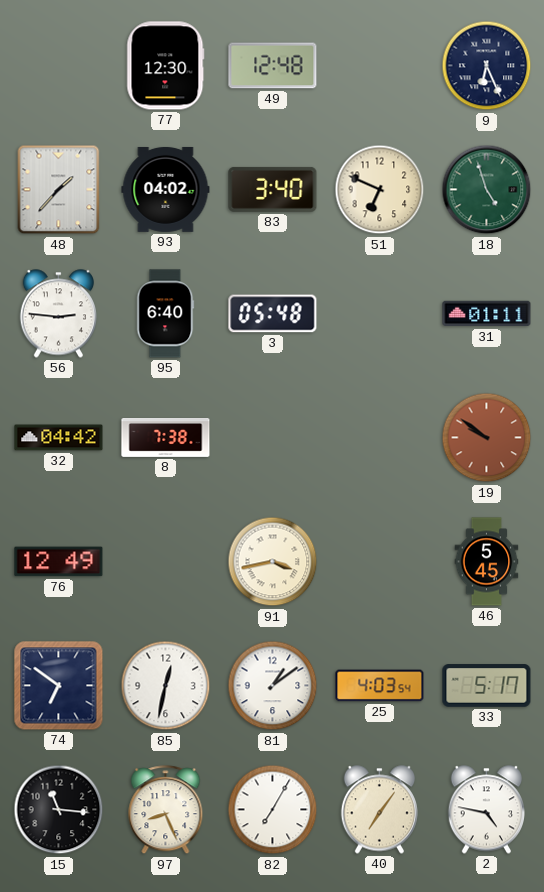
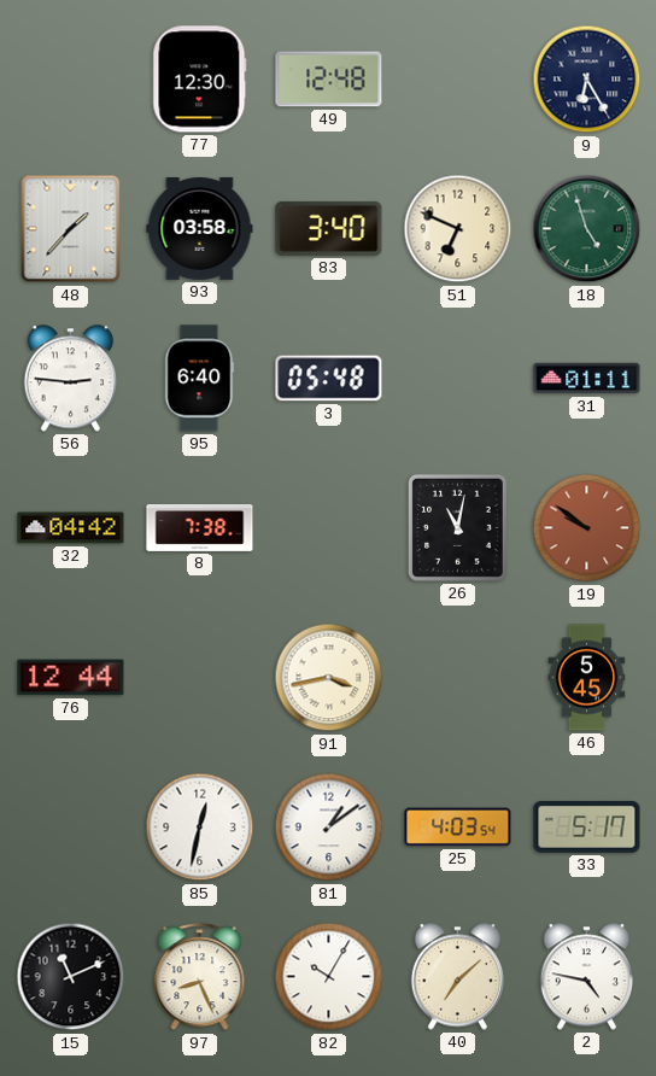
9: 6:26 -> 6:25 (587, 80)
93: 04:02 -> 03:58 (200, 228)
26: none -> 11:02 (457, 527)
76: 12:49 -> 12:44 (71, 678)
74: 6:51 -> none (59, 686)
15: 11:16 -> 11:11 (71, 977)
82: 7:05 -> 10:05 (329, 977)
40: 7:06 -> 7:08 (457, 977)
